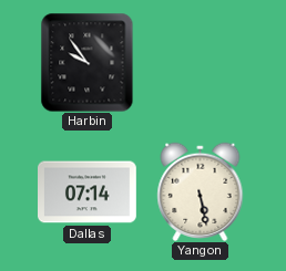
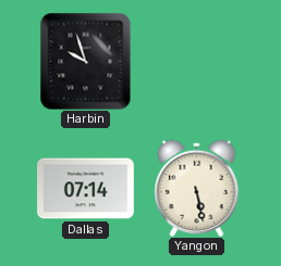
Harbin: 9:54 -> 9:57 (86, 61)
